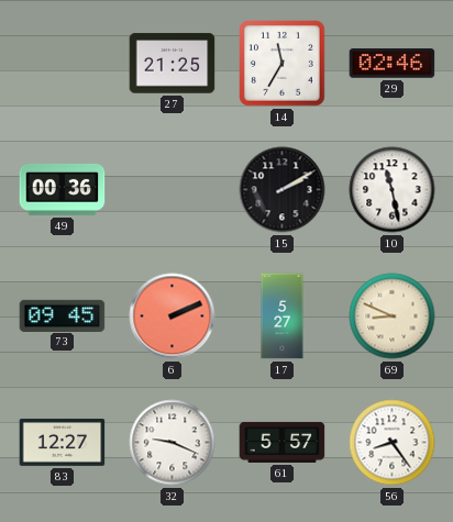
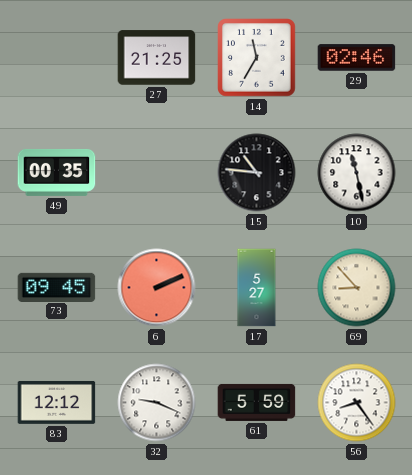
49: 00:36 -> 00:35 (57, 172)
15: 2:10 -> 10:46 (257, 173)
69: 8:49 -> 8:53 (357, 288)
83: 12:27 -> 12:12 (57, 402)
61: 5:57 -> 5:59 (257, 402)
